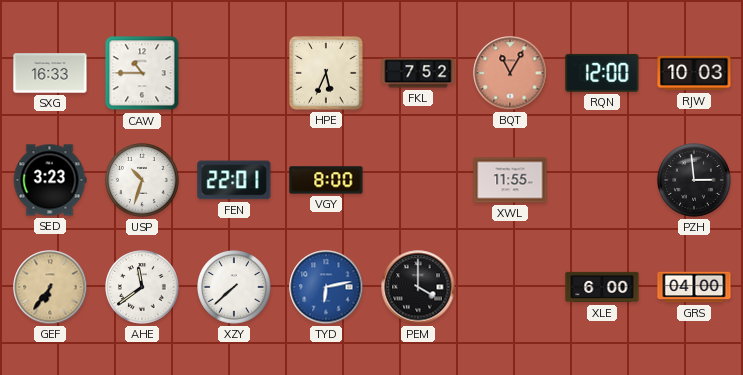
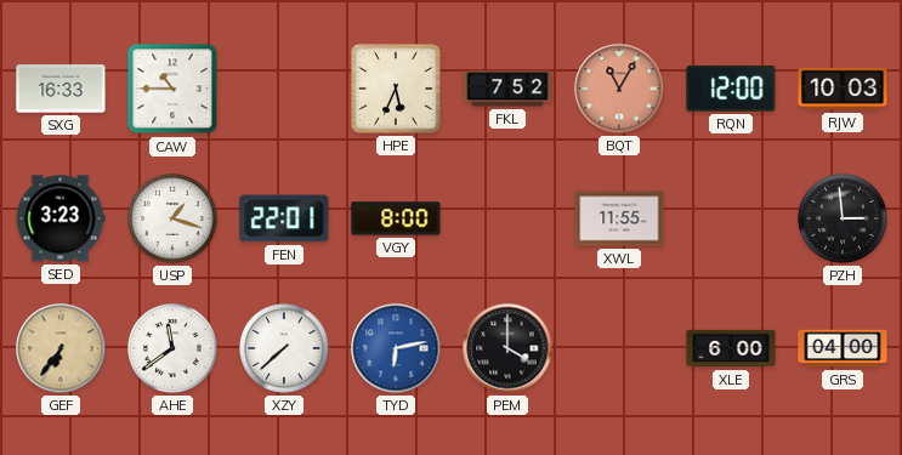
USP: 10:33 -> 1:18 (172, 218)
